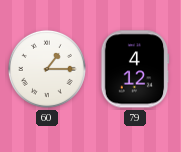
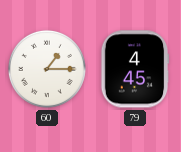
79: 4:12 -> 4:45 (135, 69)
